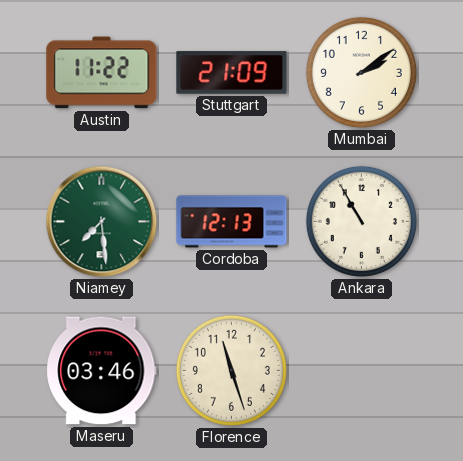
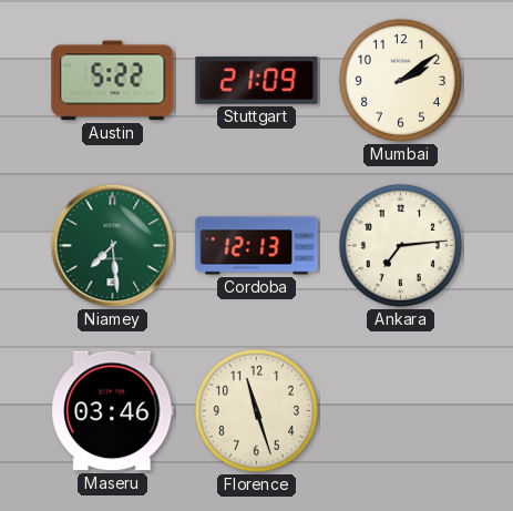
Austin: 11:22 -> 5:22 (113, 81)
Ankara: 10:55 -> 7:14 (400, 245)
